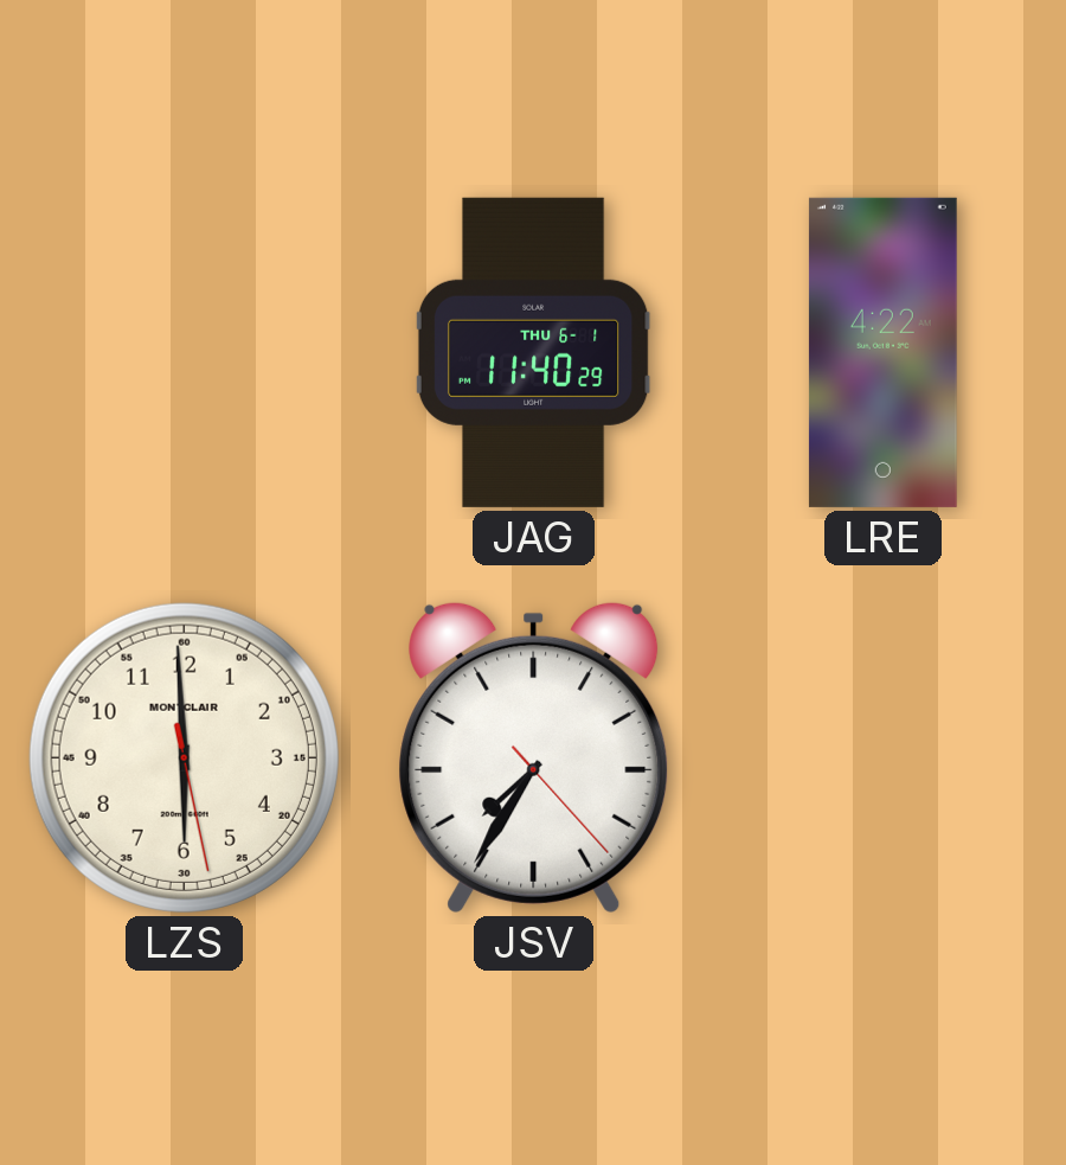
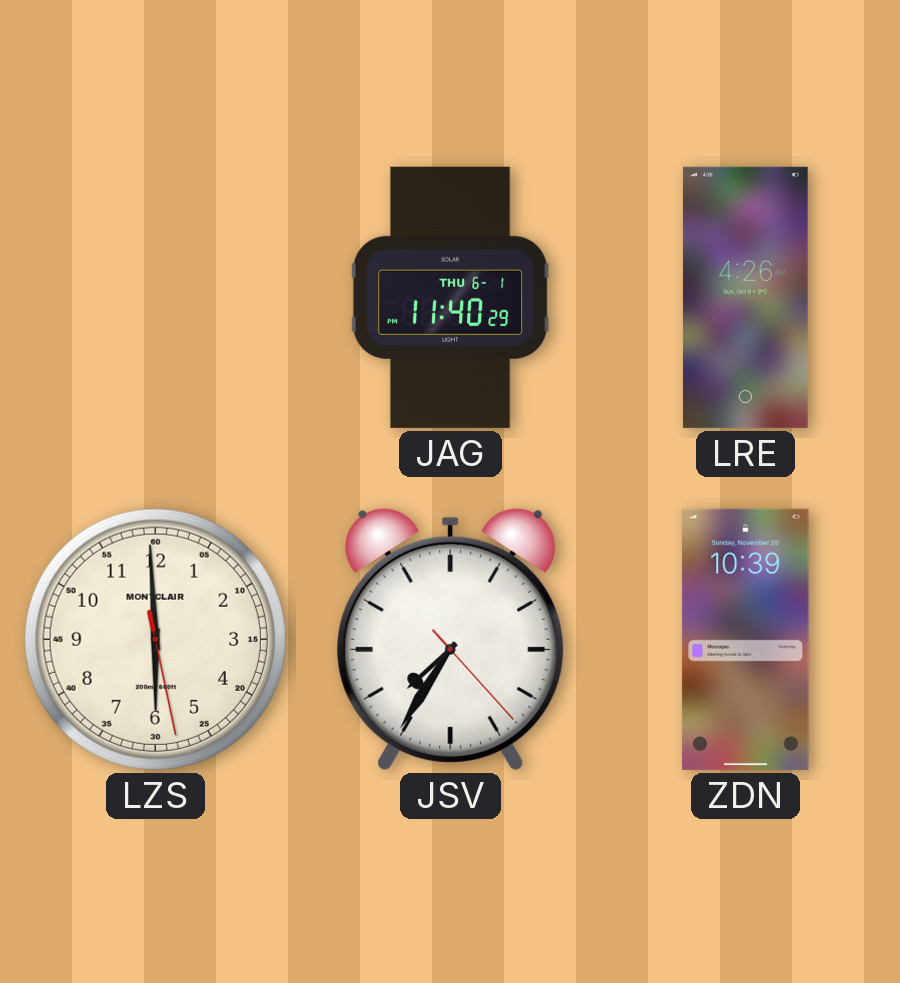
LRE: 4:22 -> 4:26 (745, 297)
ZDN: none -> 10:39 (746, 639)
